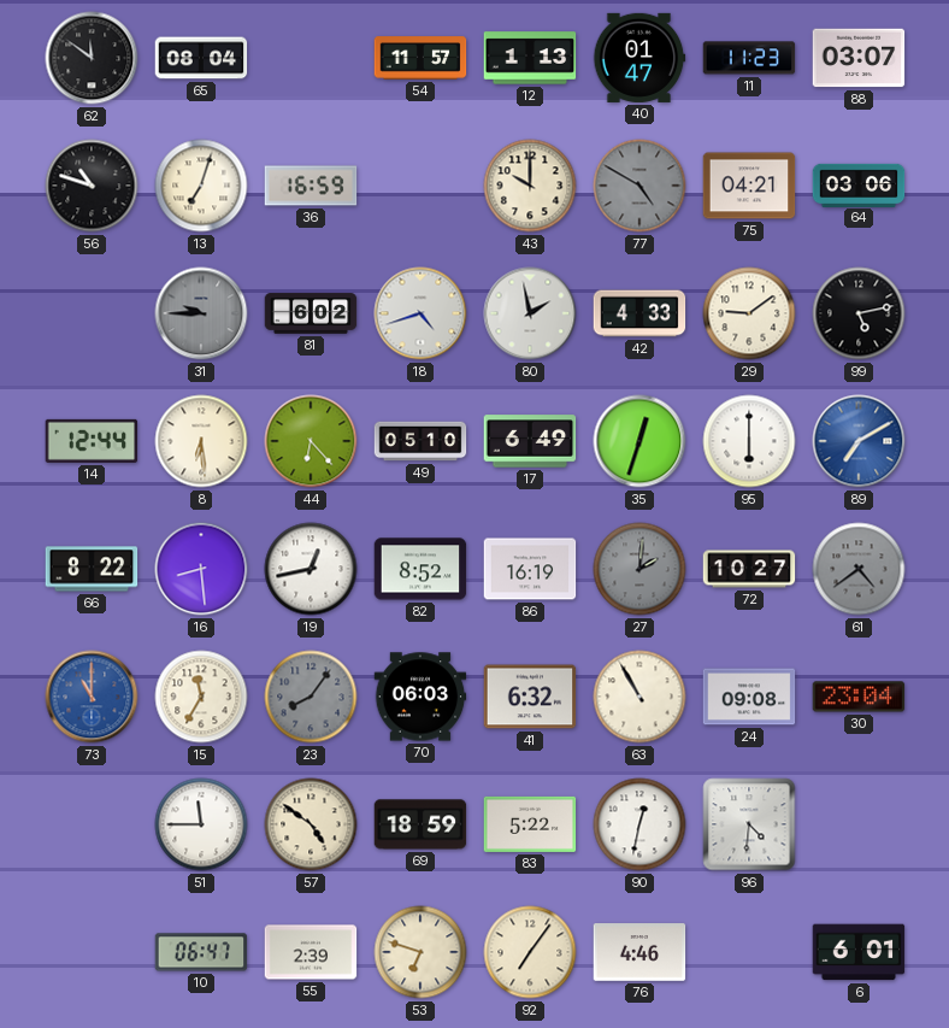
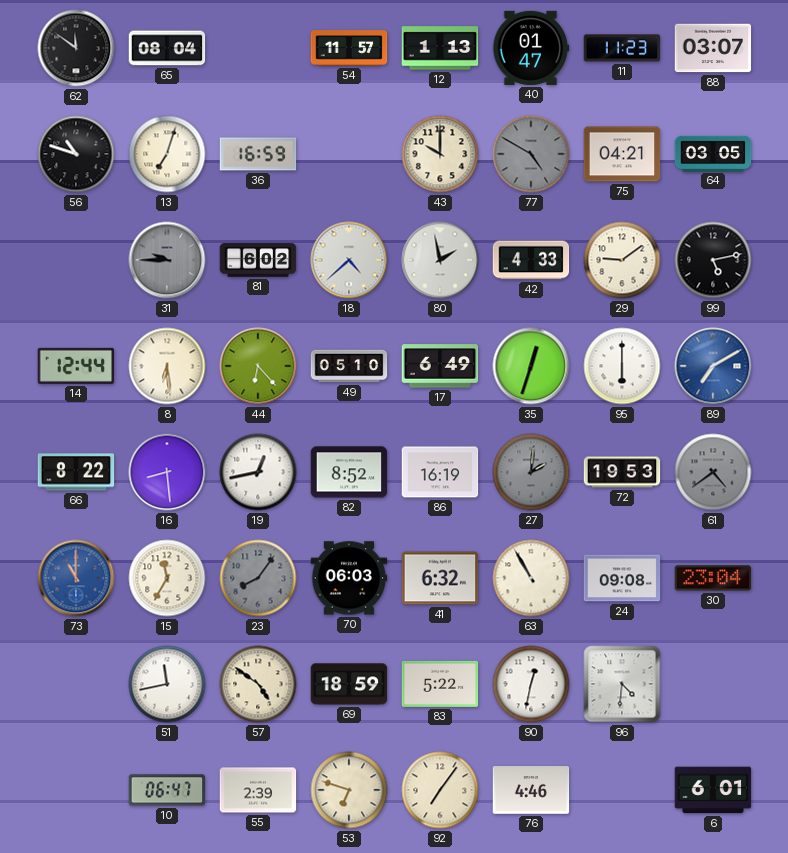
64: 03:06 -> 03:05 (713, 153)
18: 4:42 -> 4:38 (349, 260)
72: 10:27 -> 19:53 (622, 472)
51: 11:45 -> 11:43 (167, 684)
